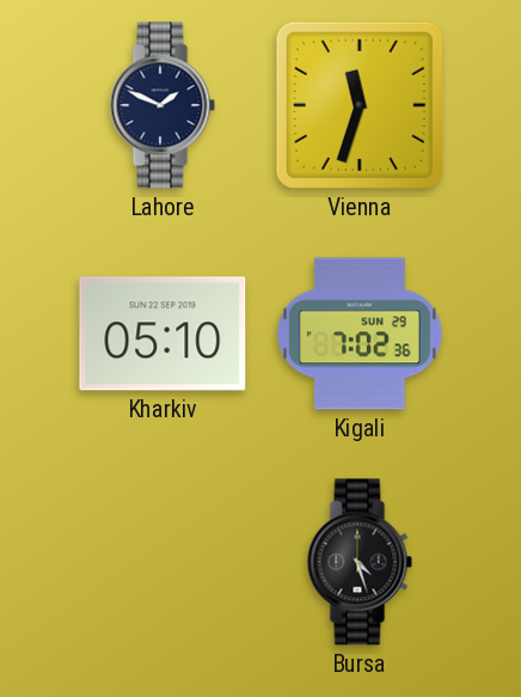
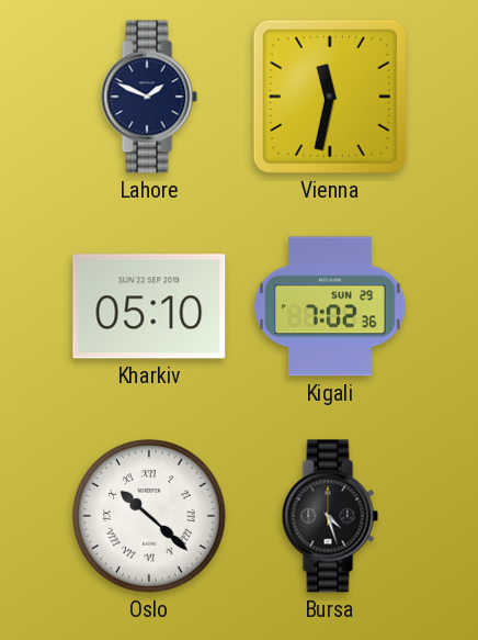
Vienna: 11:33 -> 11:32 (330, 97)
Oslo: none -> 10:22 (149, 516)
